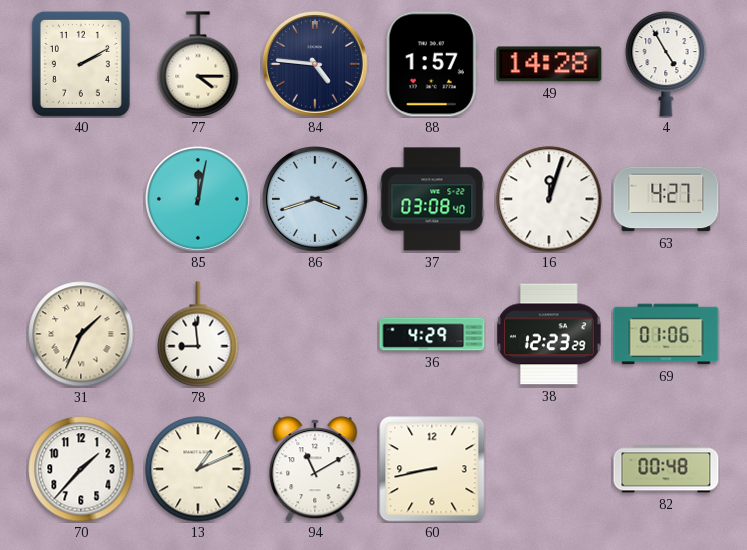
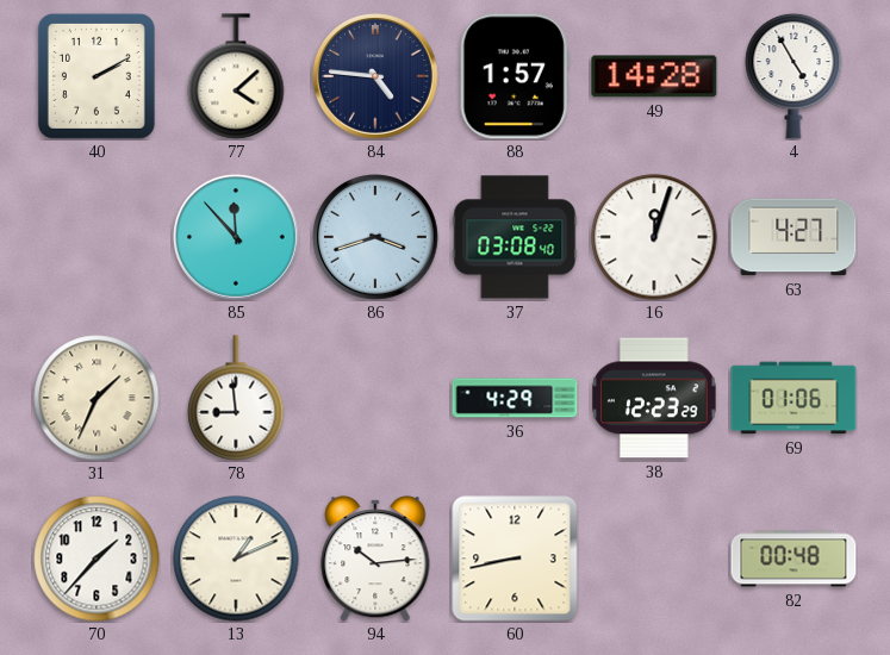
77: 4:15 -> 4:08 (236, 76)
85: 12:02 -> 11:53 (237, 238)
94: 11:10 -> 10:14 (375, 559)
